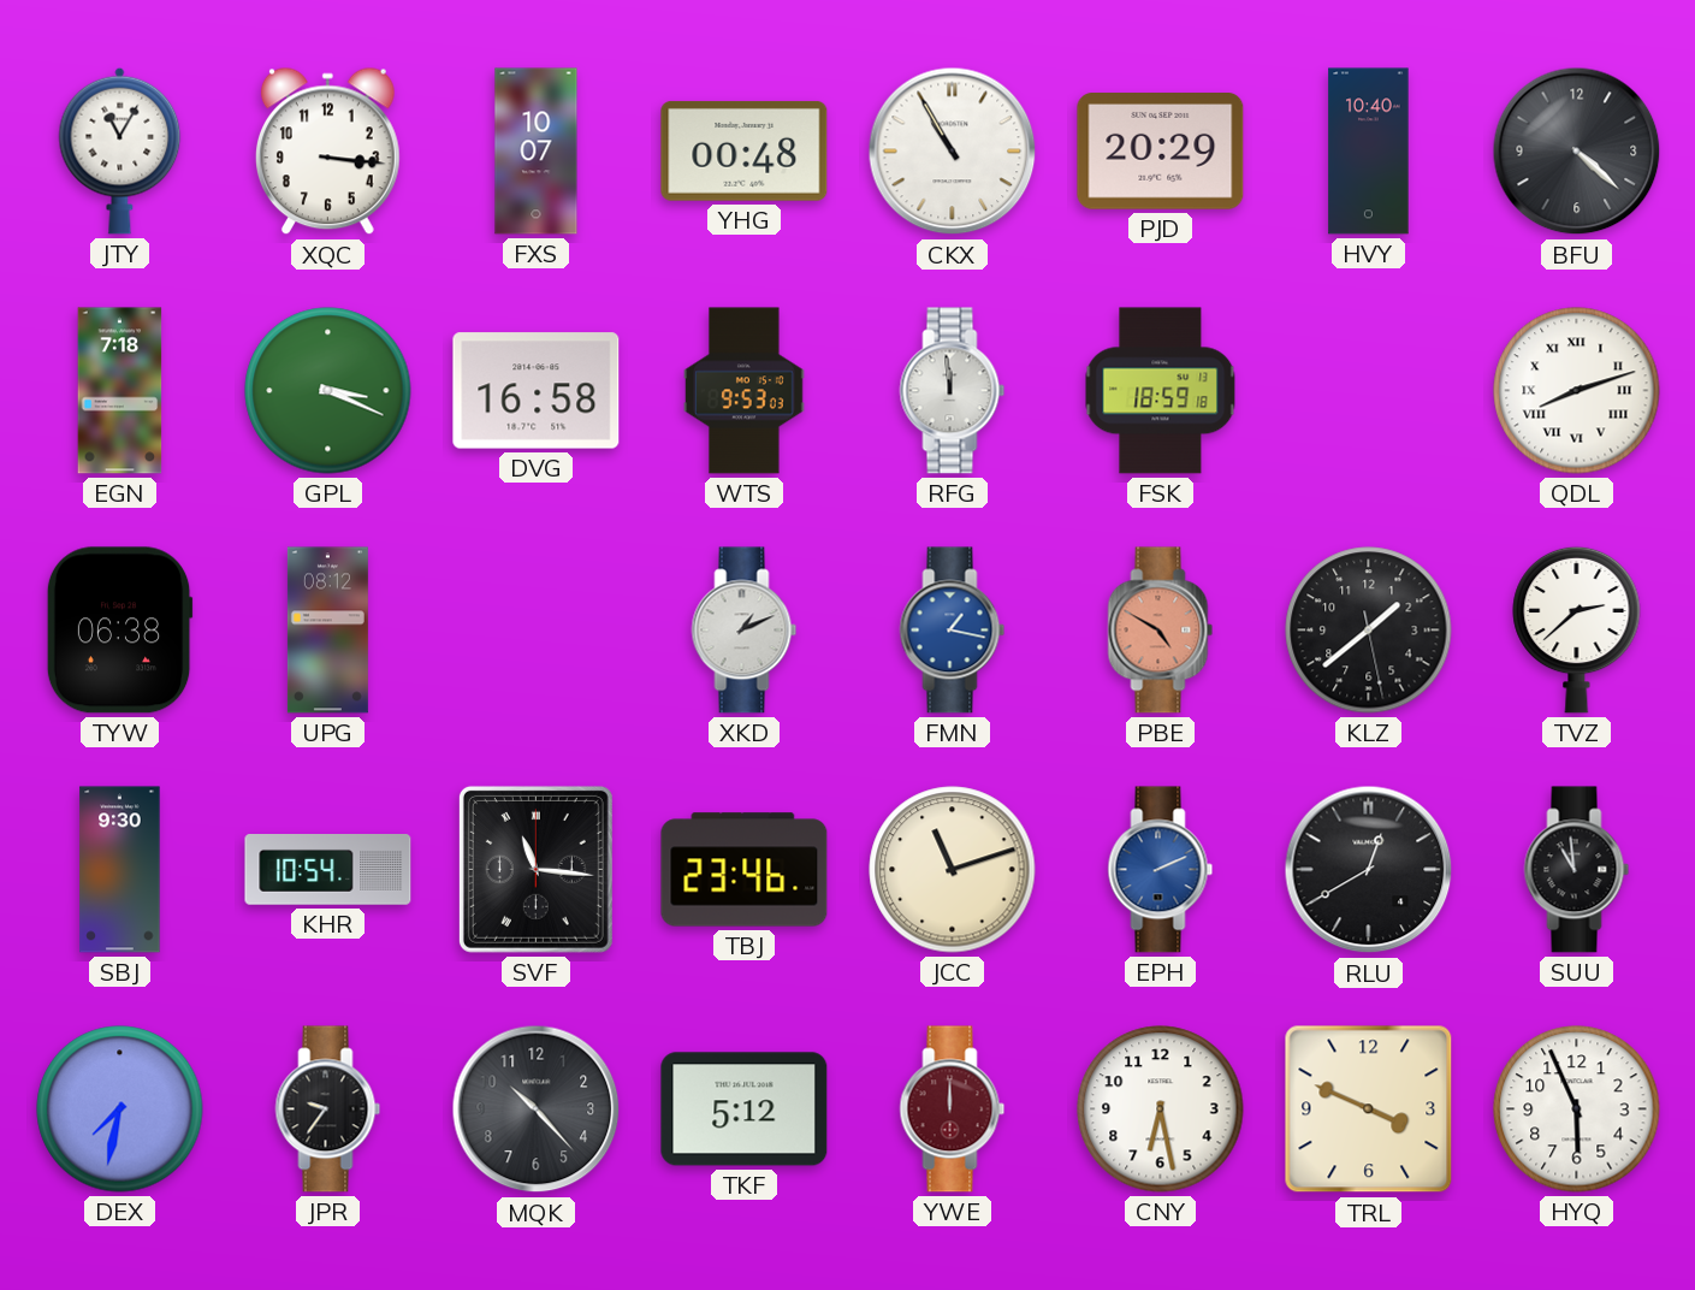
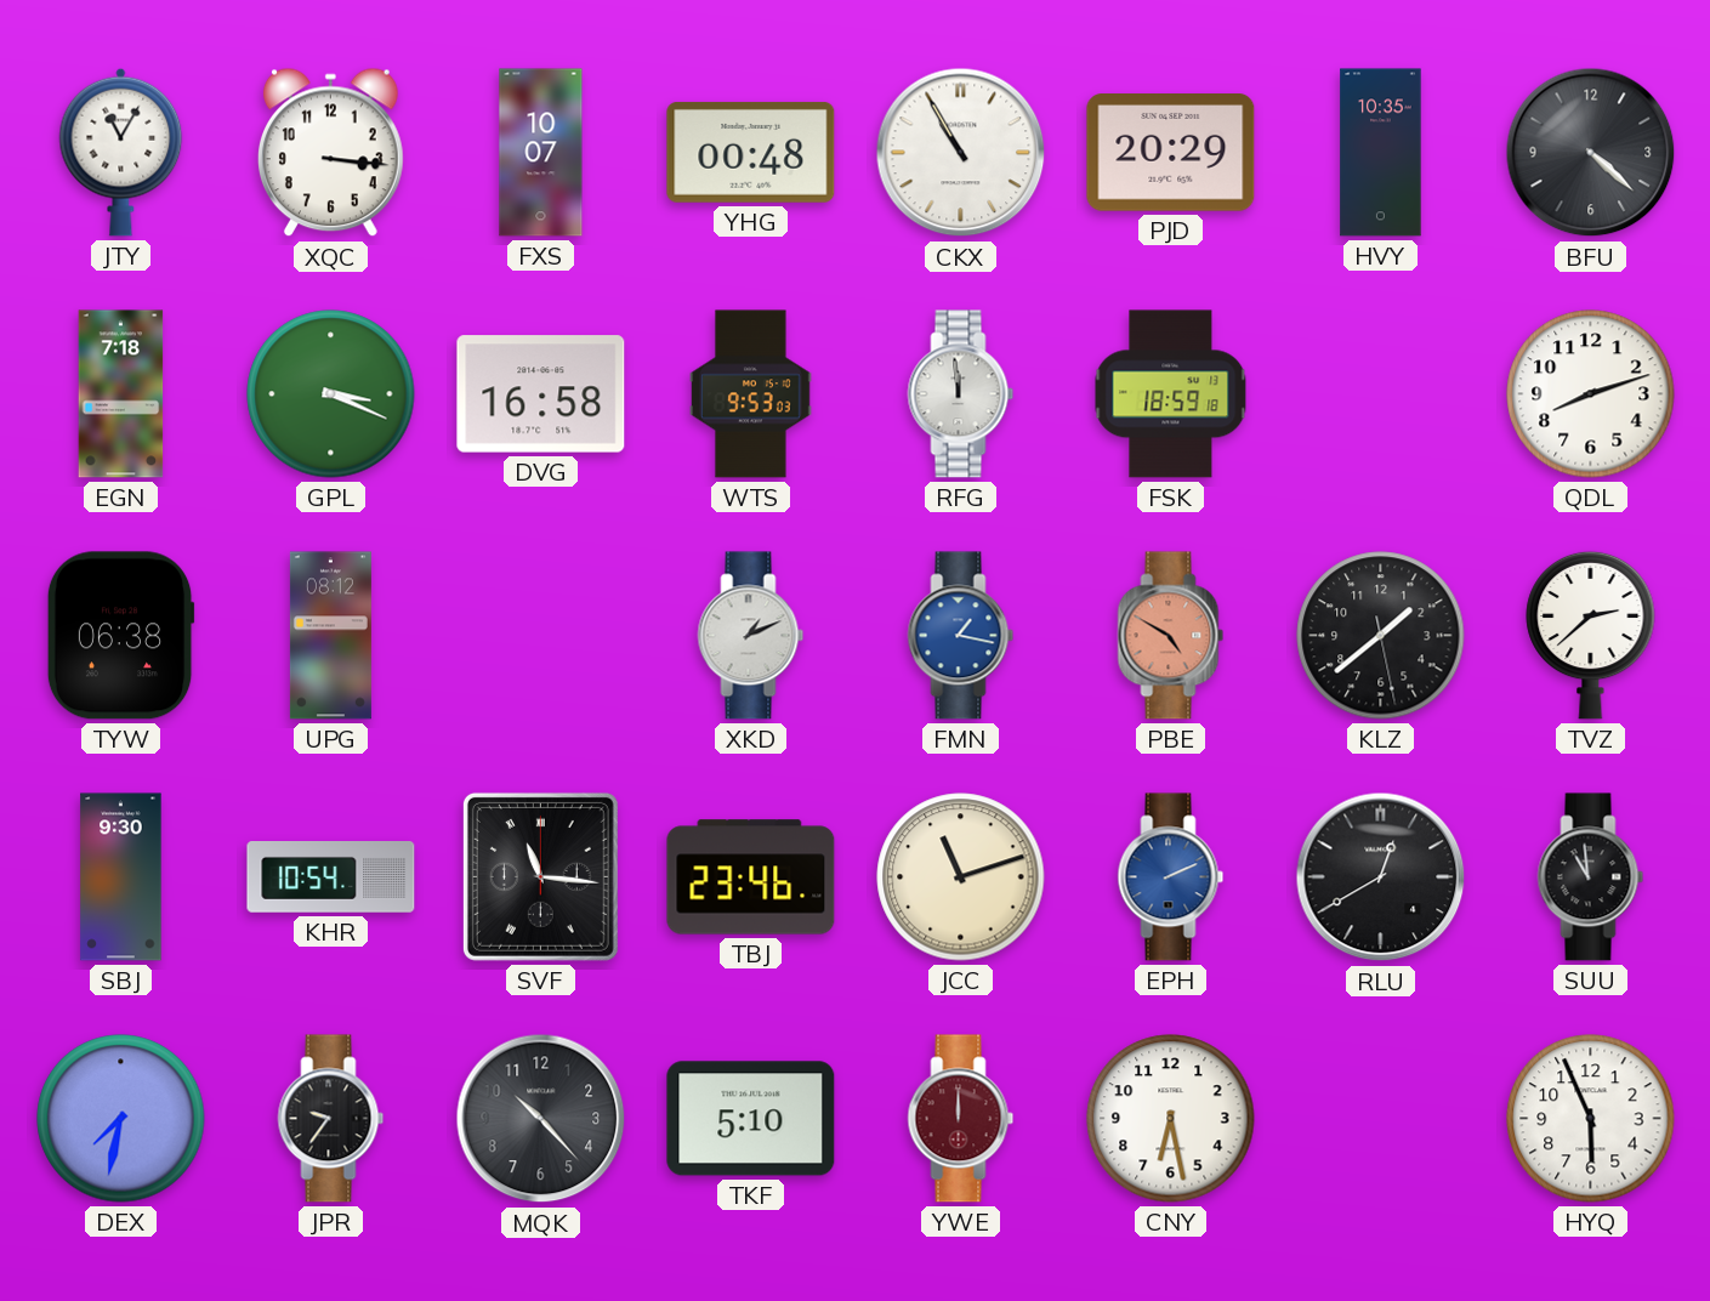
HVY: 10:40 -> 10:35 (1381, 153)
QDL numerals: Roman -> Arabic (1591, 394)
TKF: 5:12 -> 5:10 (751, 1119)
TRL: 3:49 -> none (1369, 1109)
